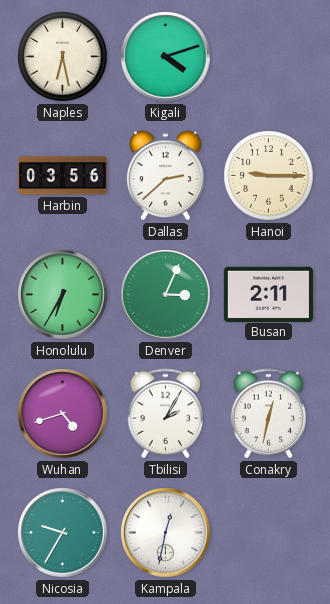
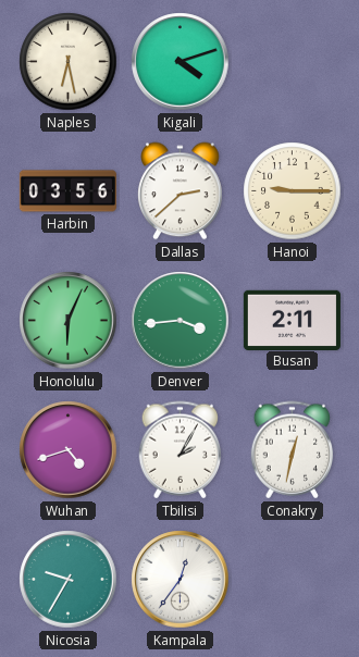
Honolulu: 6:35 -> 6:04 (69, 321)
Denver: 3:04 -> 3:44 (181, 321)
Kampala: 12:32 -> 12:36 (181, 580)
